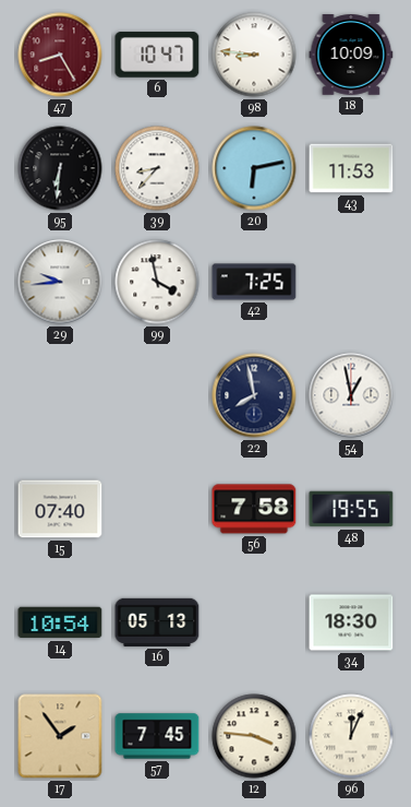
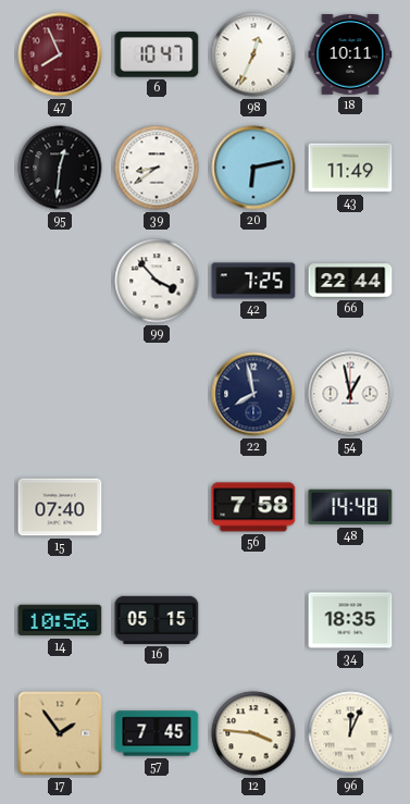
47: 8:25 -> 7:56 (60, 54)
98: 8:46 -> 12:34 (253, 54)
18: 10:09 -> 10:11 (350, 54)
95: 6:31 -> 12:31 (60, 168)
39: 8:37 -> 8:39 (157, 168)
43: 11:53 -> 11:49 (350, 168)
29: 9:44 -> none (60, 282)
99: 3:58 -> 3:53 (157, 281)
66: none -> 22:44 (350, 281)
48: 19:55 -> 14:48 (350, 507)
14: 10:54 -> 10:56 (60, 620)
16: 05:13 -> 05:15 (157, 620)
34: 18:30 -> 18:35 (350, 620)
